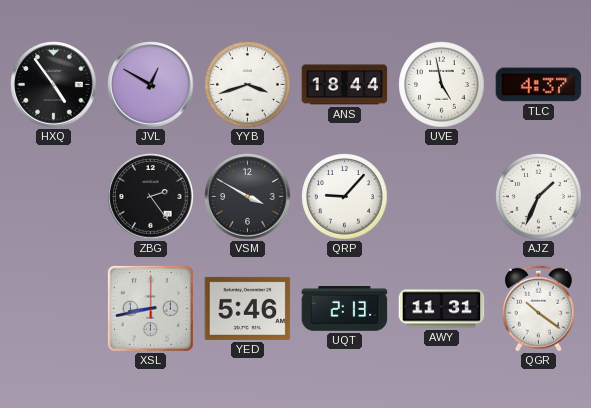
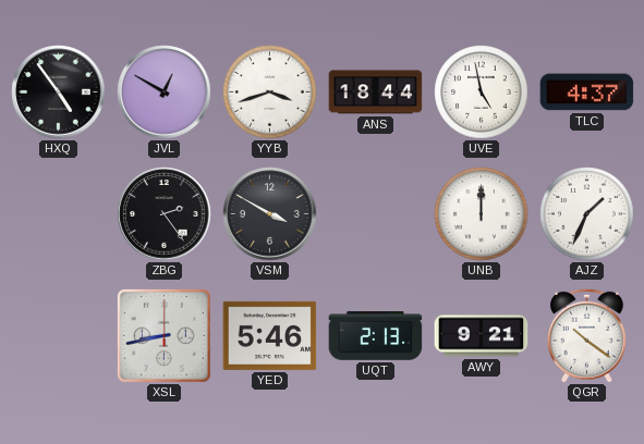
QRP: 9:07 -> none (345, 197)
UNB: none -> 12:00 (482, 214)
AWY: 11:31 -> 9:21 (482, 336)
